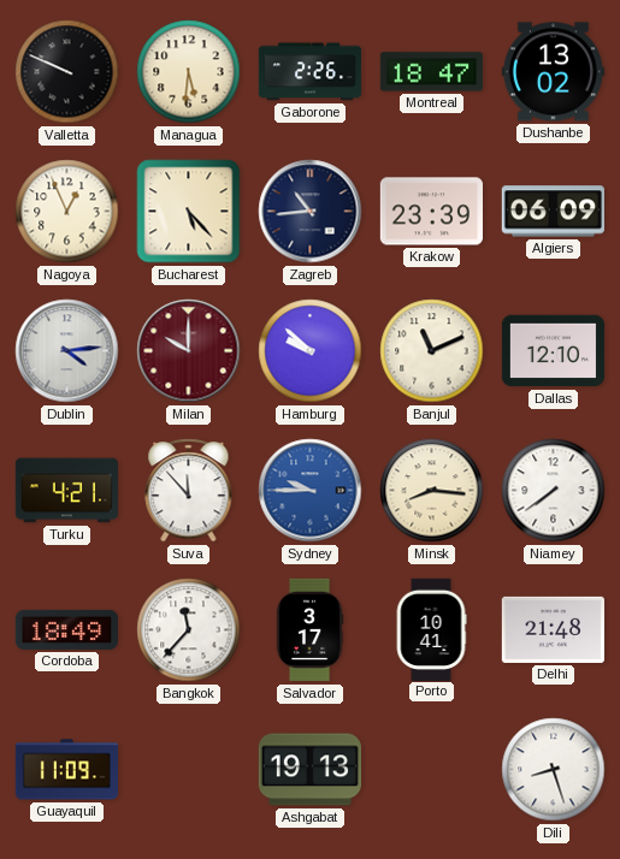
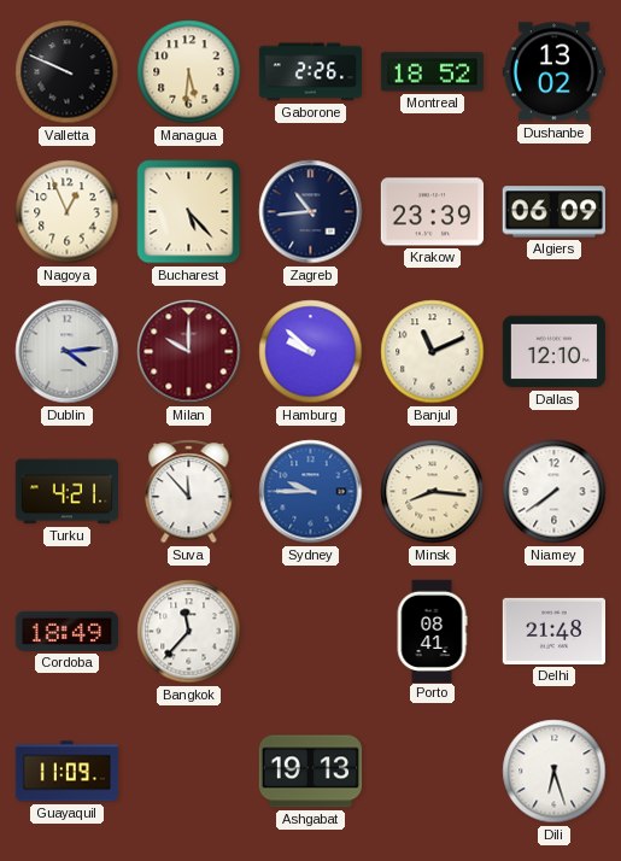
Montreal: 18:47 -> 18:52 (432, 72)
Salvador: 3:17 -> none (309, 630)
Porto: 10:41 -> 08:41 (432, 631)
Dili: 8:27 -> 6:27 (555, 772)
